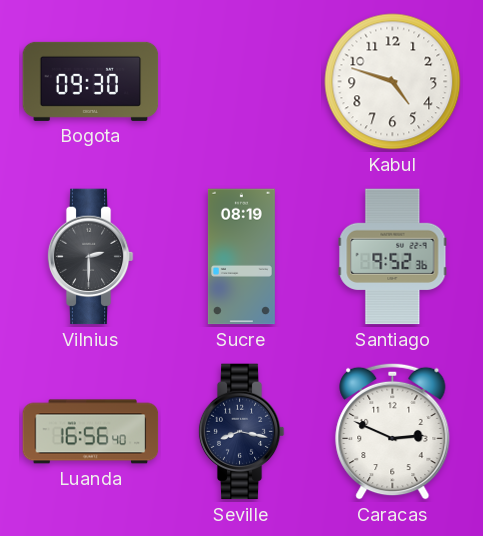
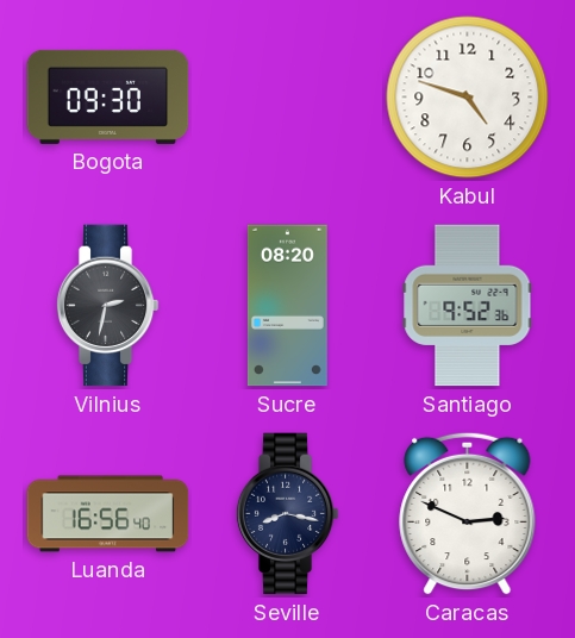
Vilnius: 2:30 -> 2:32 (107, 306)
Sucre: 08:19 -> 08:20 (287, 306)
